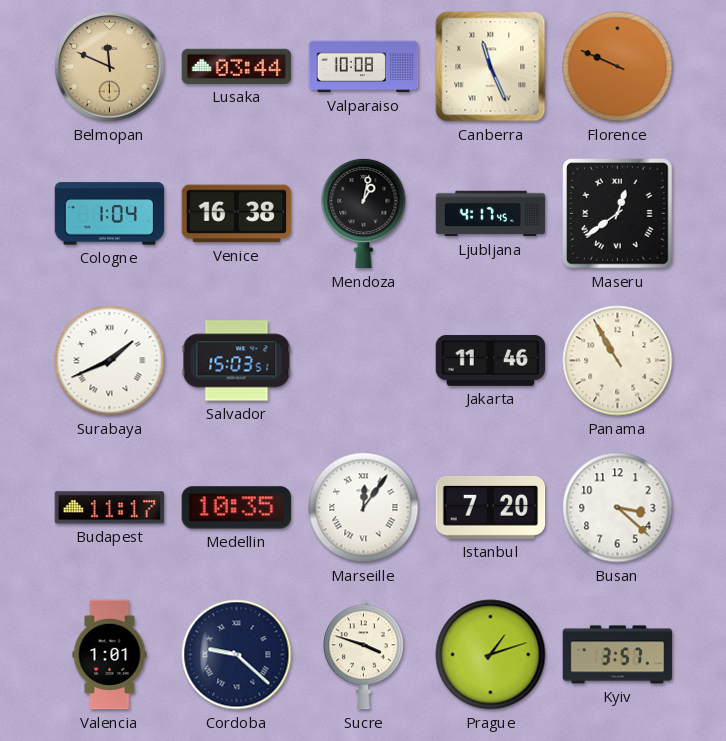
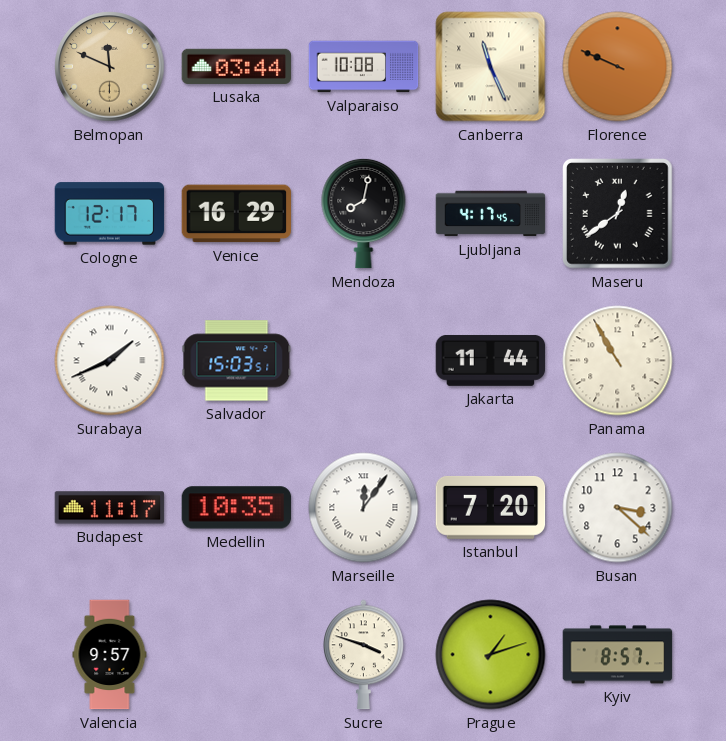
Cologne: 1:04 -> 12:17 (110, 214)
Venice: 16:38 -> 16:29 (237, 214)
Mendoza: 1:02 -> 8:02 (364, 213)
Jakarta: 11:46 -> 11:44 (491, 360)
Valencia: 1:01 -> 9:57 (110, 655)
Cordoba: 9:22 -> none (237, 655)
Kyiv: 3:57 -> 8:57 (618, 655)
